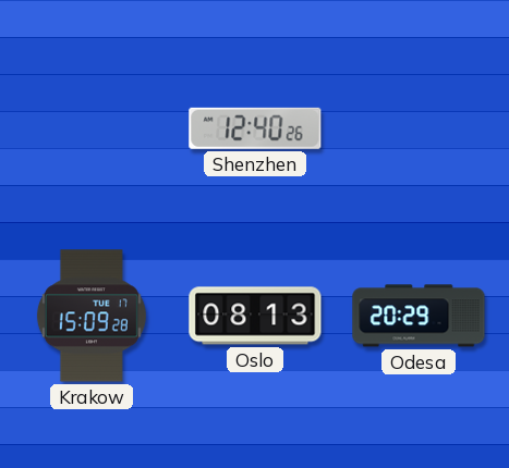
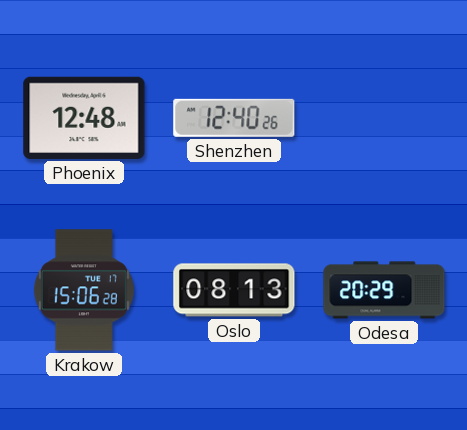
Phoenix: none -> 12:48 (84, 118)
Krakow: 15:09 -> 15:06 (84, 290)
